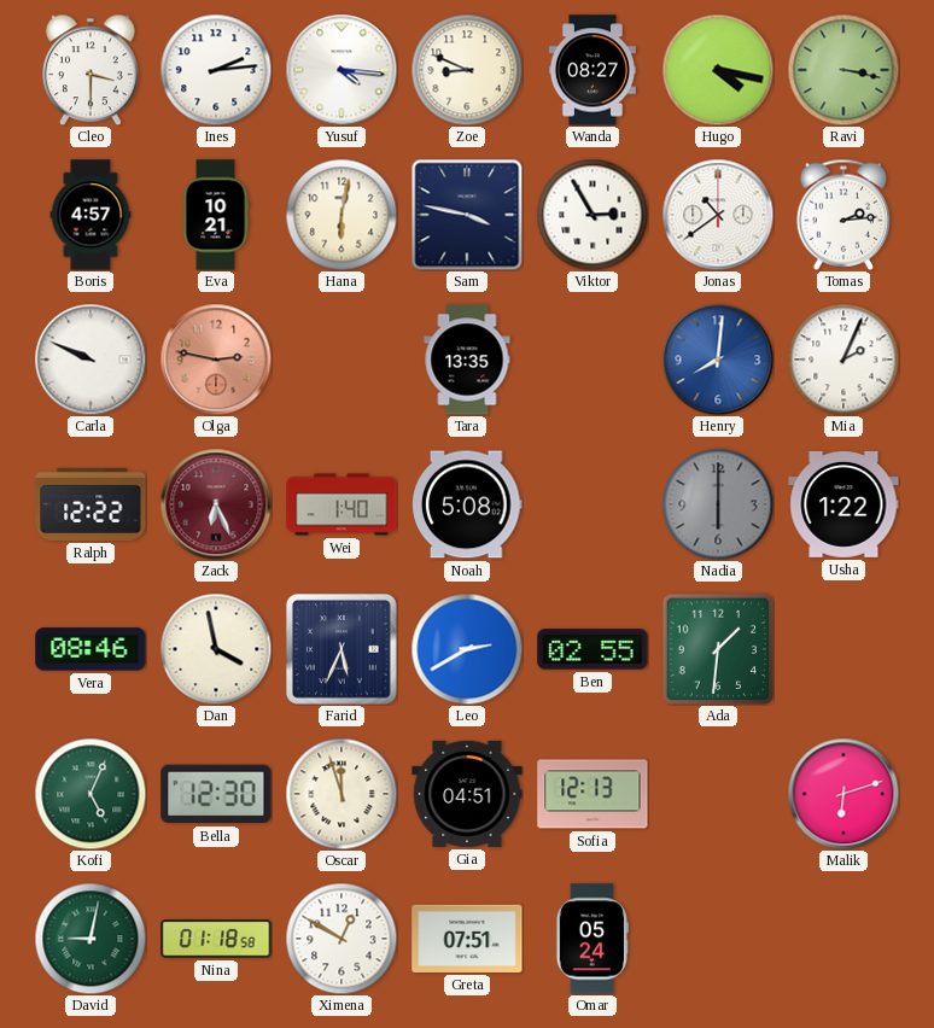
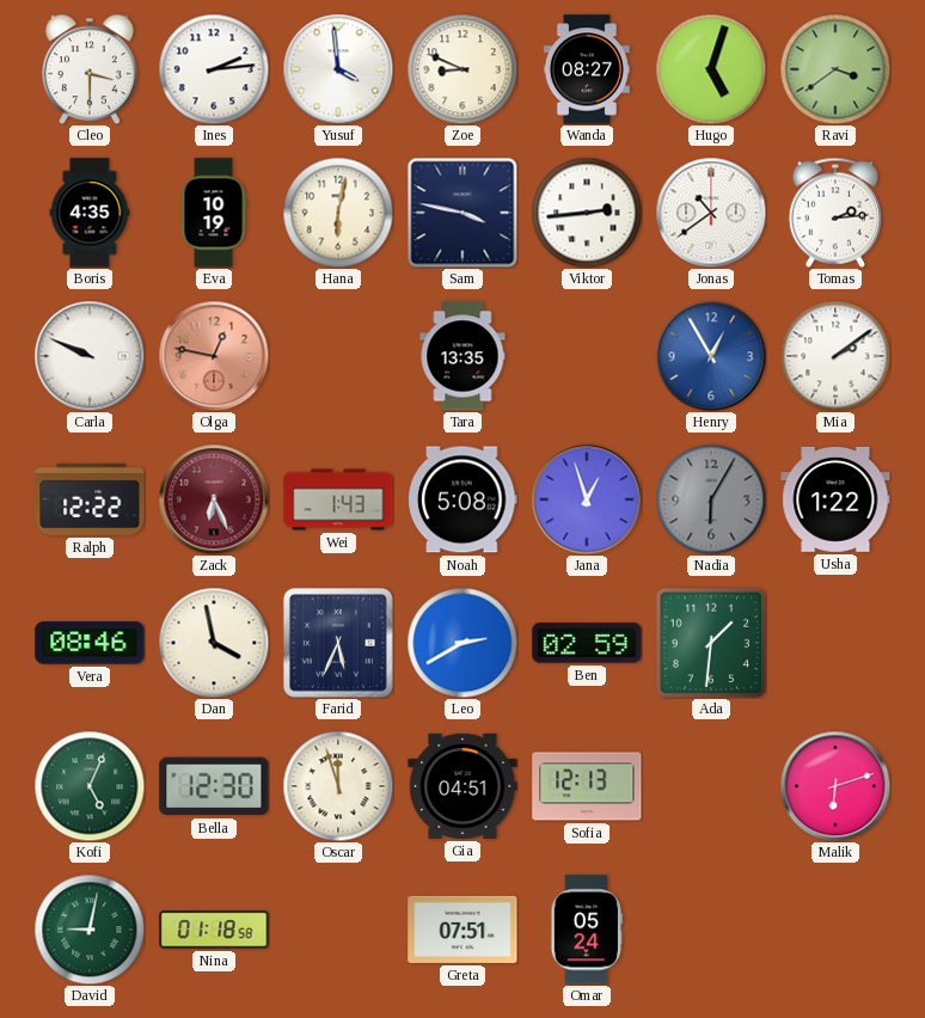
Yusuf: 4:16 -> 3:59 (338, 69)
Hugo: 4:17 -> 5:03 (711, 69)
Ravi: 3:17 -> 3:39 (835, 69)
Boris: 4:57 -> 4:35 (90, 213)
Eva: 10:21 -> 10:19 (214, 213)
Viktor: 2:55 -> 2:44 (587, 213)
Olga: 2:47 -> 12:47 (214, 356)
Henry: 8:01 -> 12:55 (711, 356)
Mia: 2:04 -> 2:09 (835, 356)
Wei: 1:40 -> 1:43 (338, 499)
Jana: none -> 12:57 (587, 499)
Nadia: 6:00 -> 6:05 (711, 499)
Ben: 02:55 -> 02:59 (587, 643)
Ximena: 12:50 -> none (342, 939)
